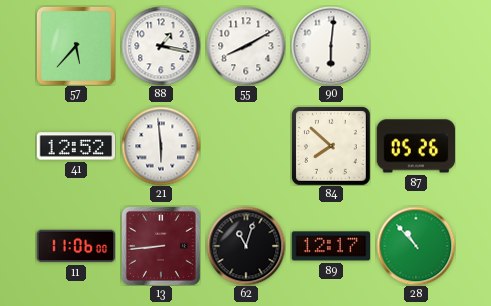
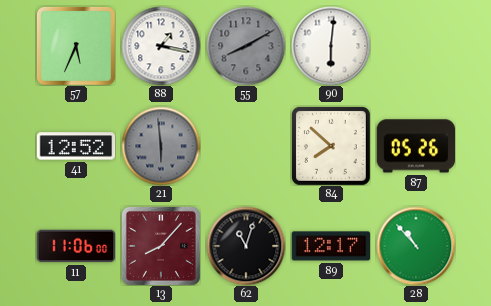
57: 5:37 -> 5:34 (76, 46)
55 dial: white -> grey (246, 46)
21 dial: white -> grey (161, 146)
13: 8:44 -> 8:07 (161, 246)
